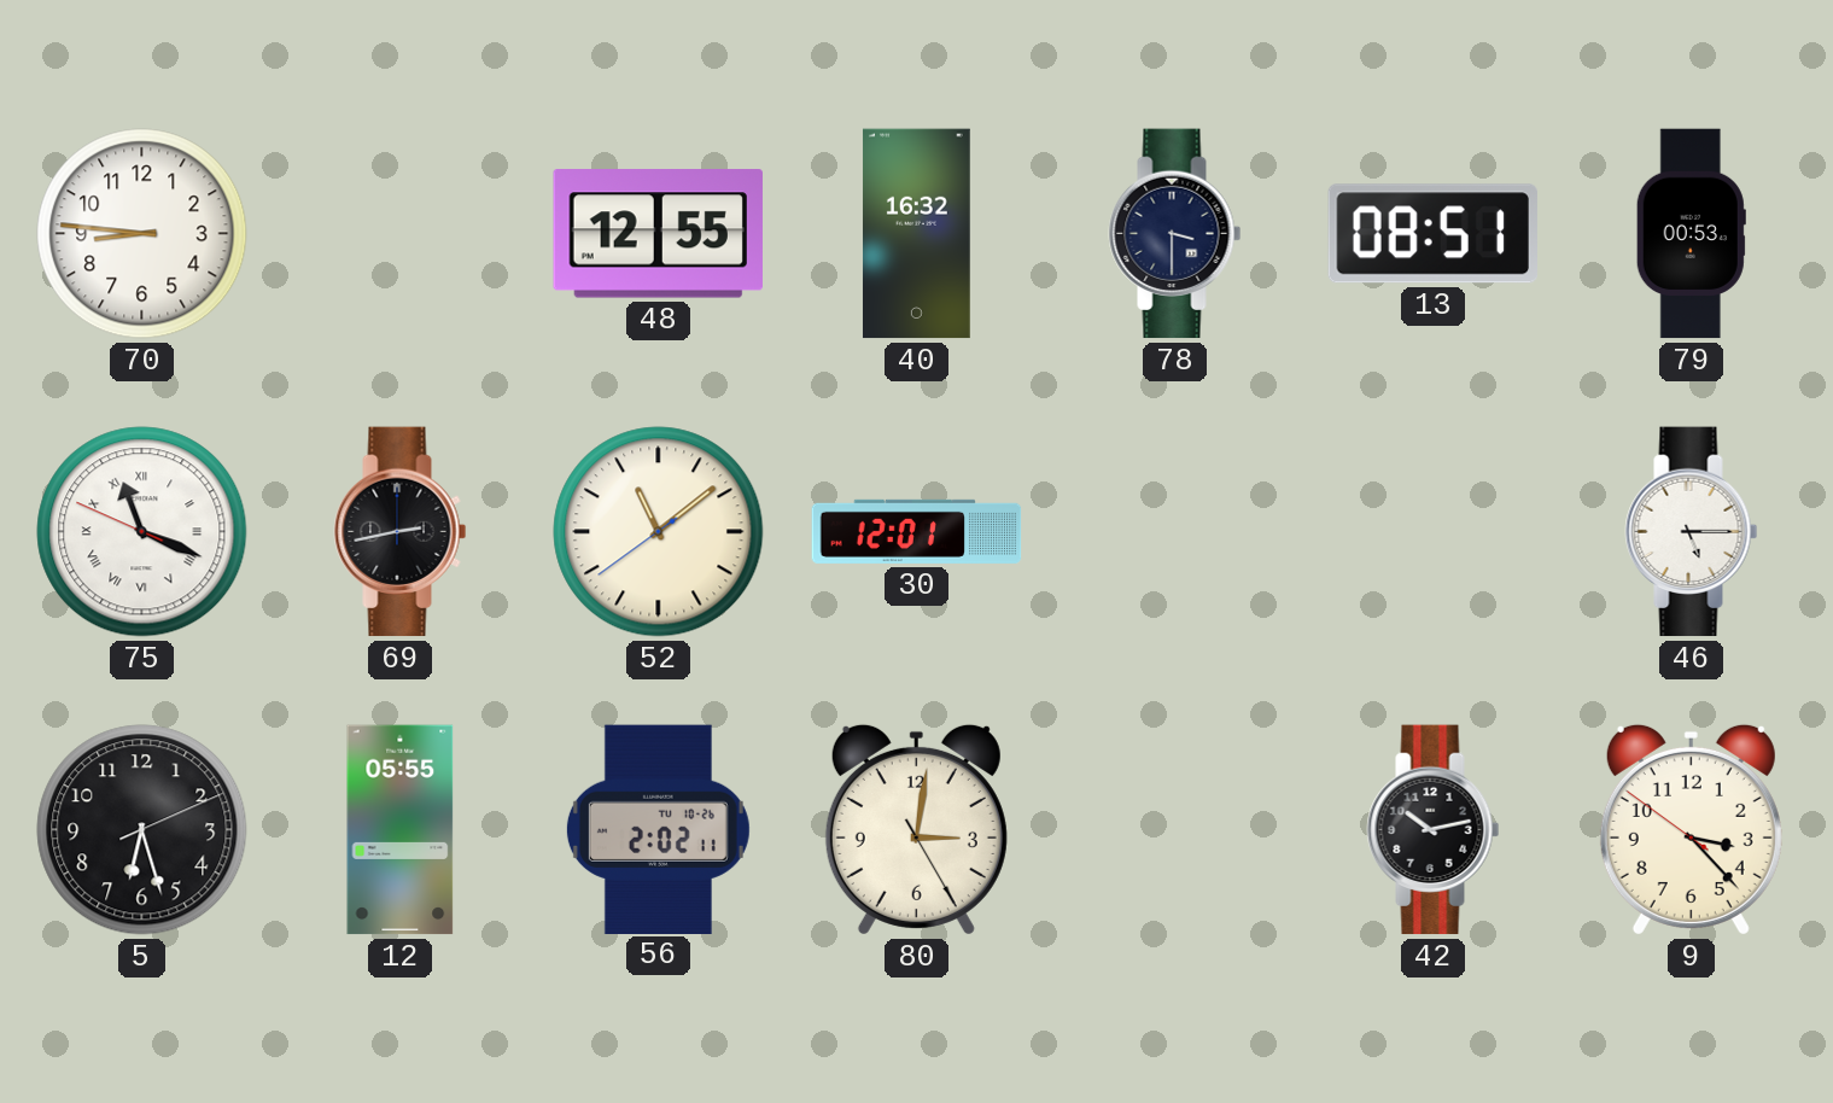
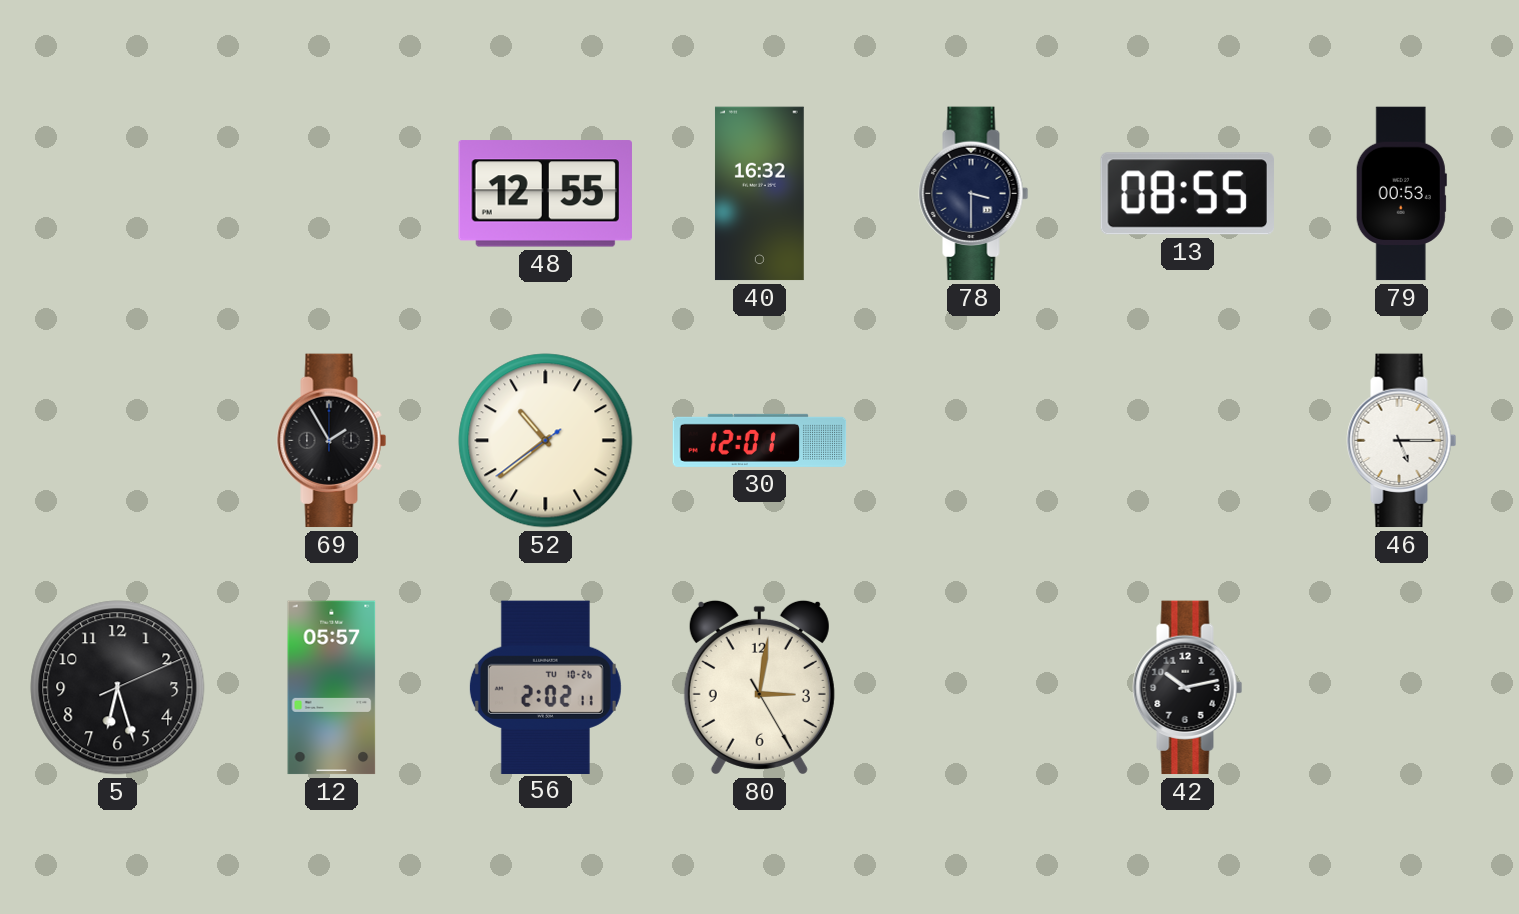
70: 8:46 -> none (142, 234)
13: 08:51 -> 08:55 (1187, 194)
75: 11:18 -> none (142, 532)
69: 2:43 -> 1:55 (332, 441)
52: 11:08 -> 10:38 (546, 441)
12: 05:55 -> 05:57 (332, 688)
9: 3:22 -> none (1691, 829)
